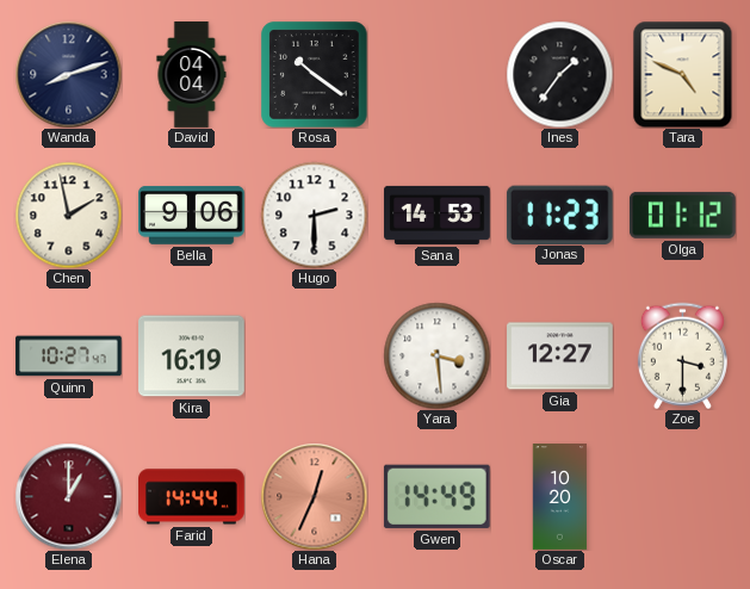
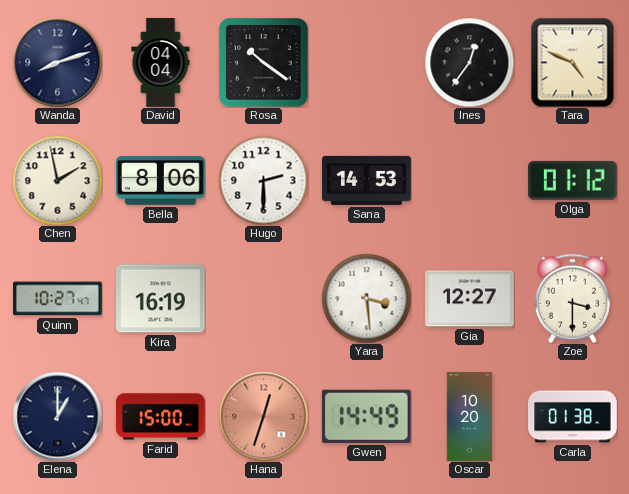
Ines: 1:36 -> 12:36 (469, 62)
Bella: 9:06 -> 8:06 (161, 180)
Jonas: 11:23 -> none (559, 215)
Elena dial: burgundy -> navy (57, 416)
Farid: 14:44 -> 15:00 (161, 417)
Hana: 12:34 -> 12:33 (263, 416)
Carla: none -> 01:38 (573, 417)
